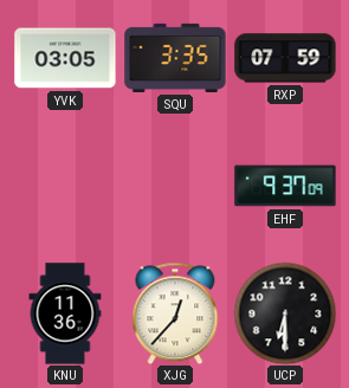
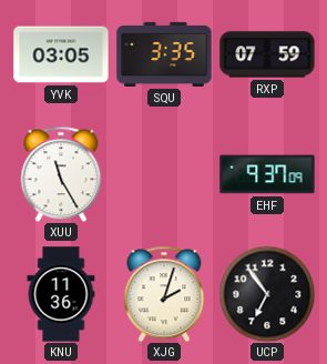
XUU: none -> 11:25 (61, 174)
XJG: 12:37 -> 2:03 (164, 294)
UCP: 6:30 -> 6:54 (267, 294)
